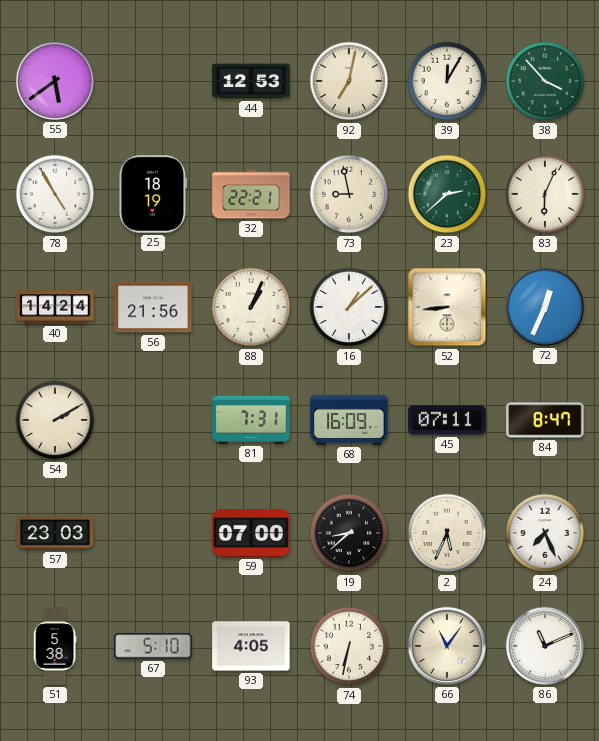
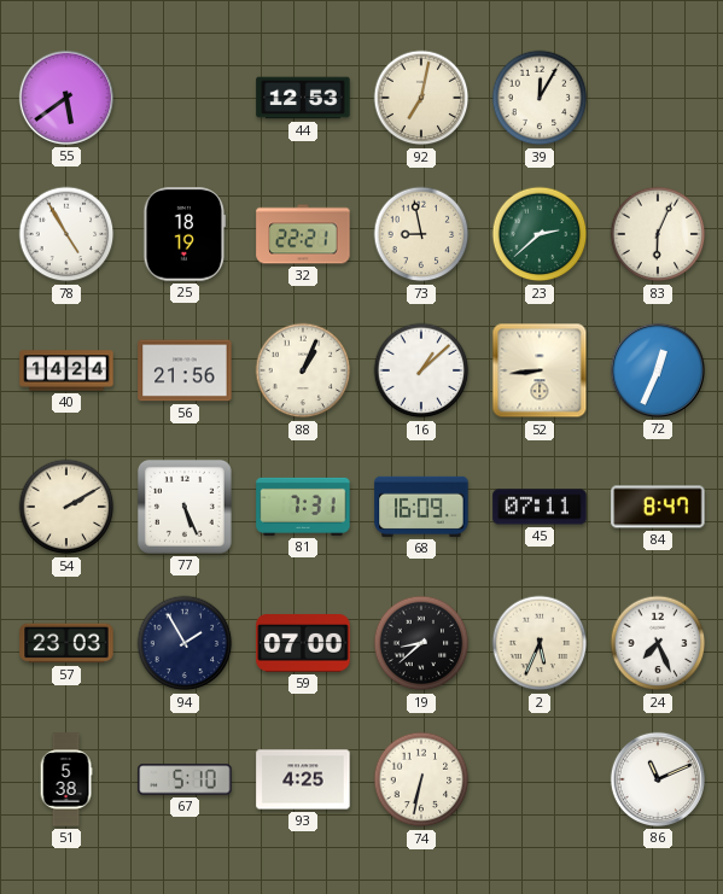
38: 3:53 -> none (545, 81)
77: none -> 5:26 (185, 507)
94: none -> 1:55 (185, 643)
93: 4:05 -> 4:25 (303, 779)
66: 11:06 -> none (447, 646)
